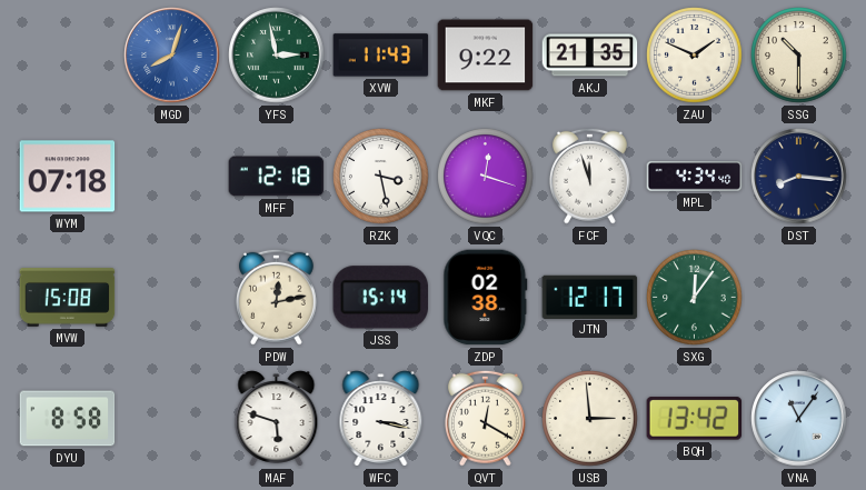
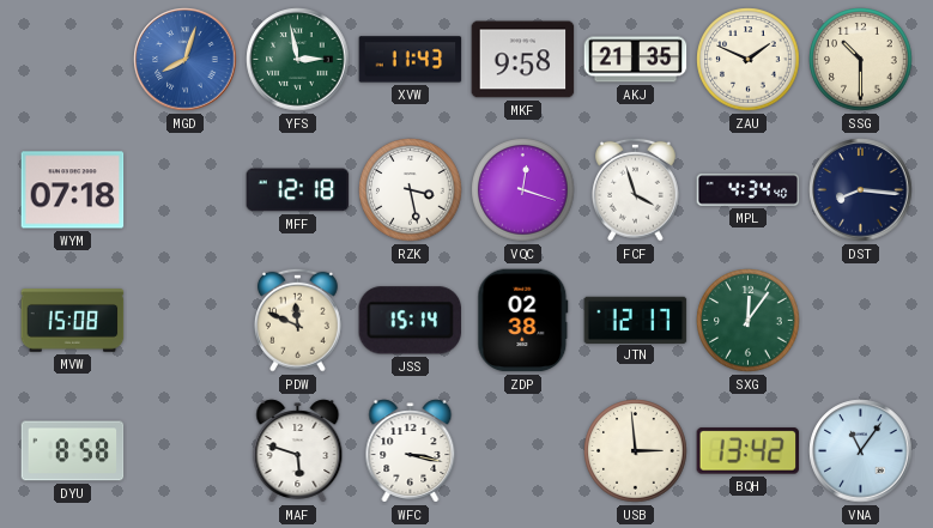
MKF: 9:22 -> 9:58 (523, 60)
FCF: 11:57 -> 3:57 (635, 189)
PDW: 12:13 -> 11:49 (297, 320)
QVT: 12:20 -> none (485, 418)
